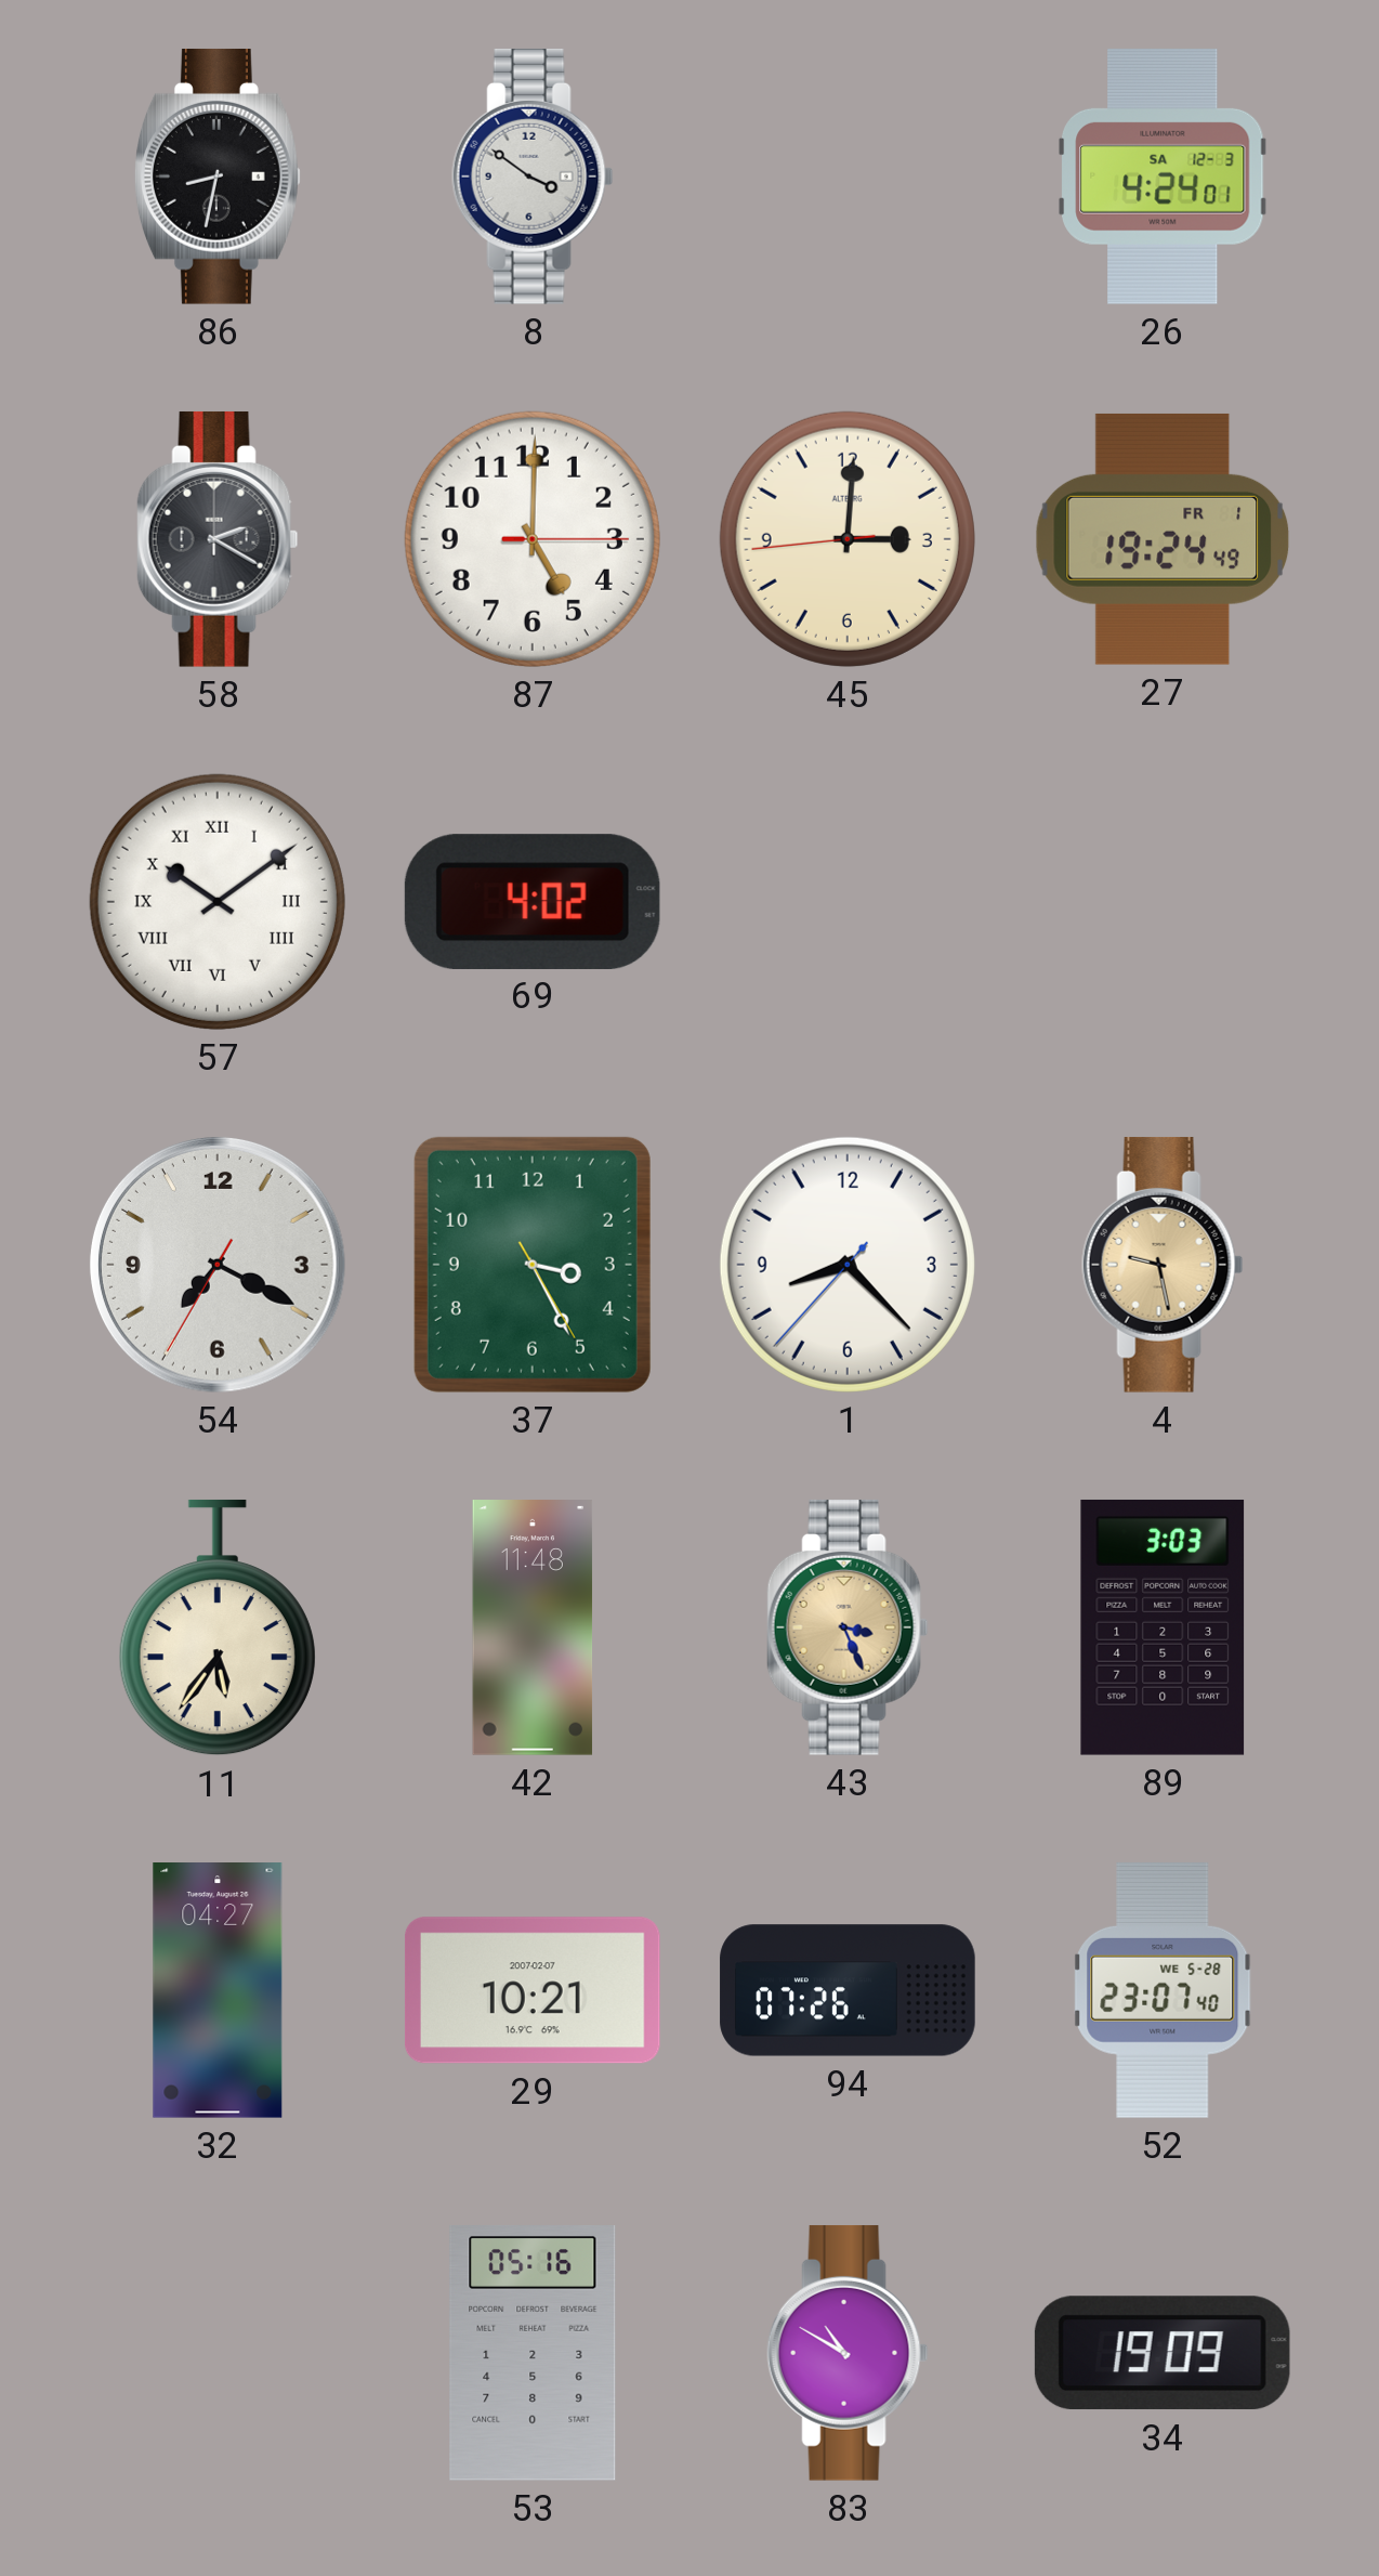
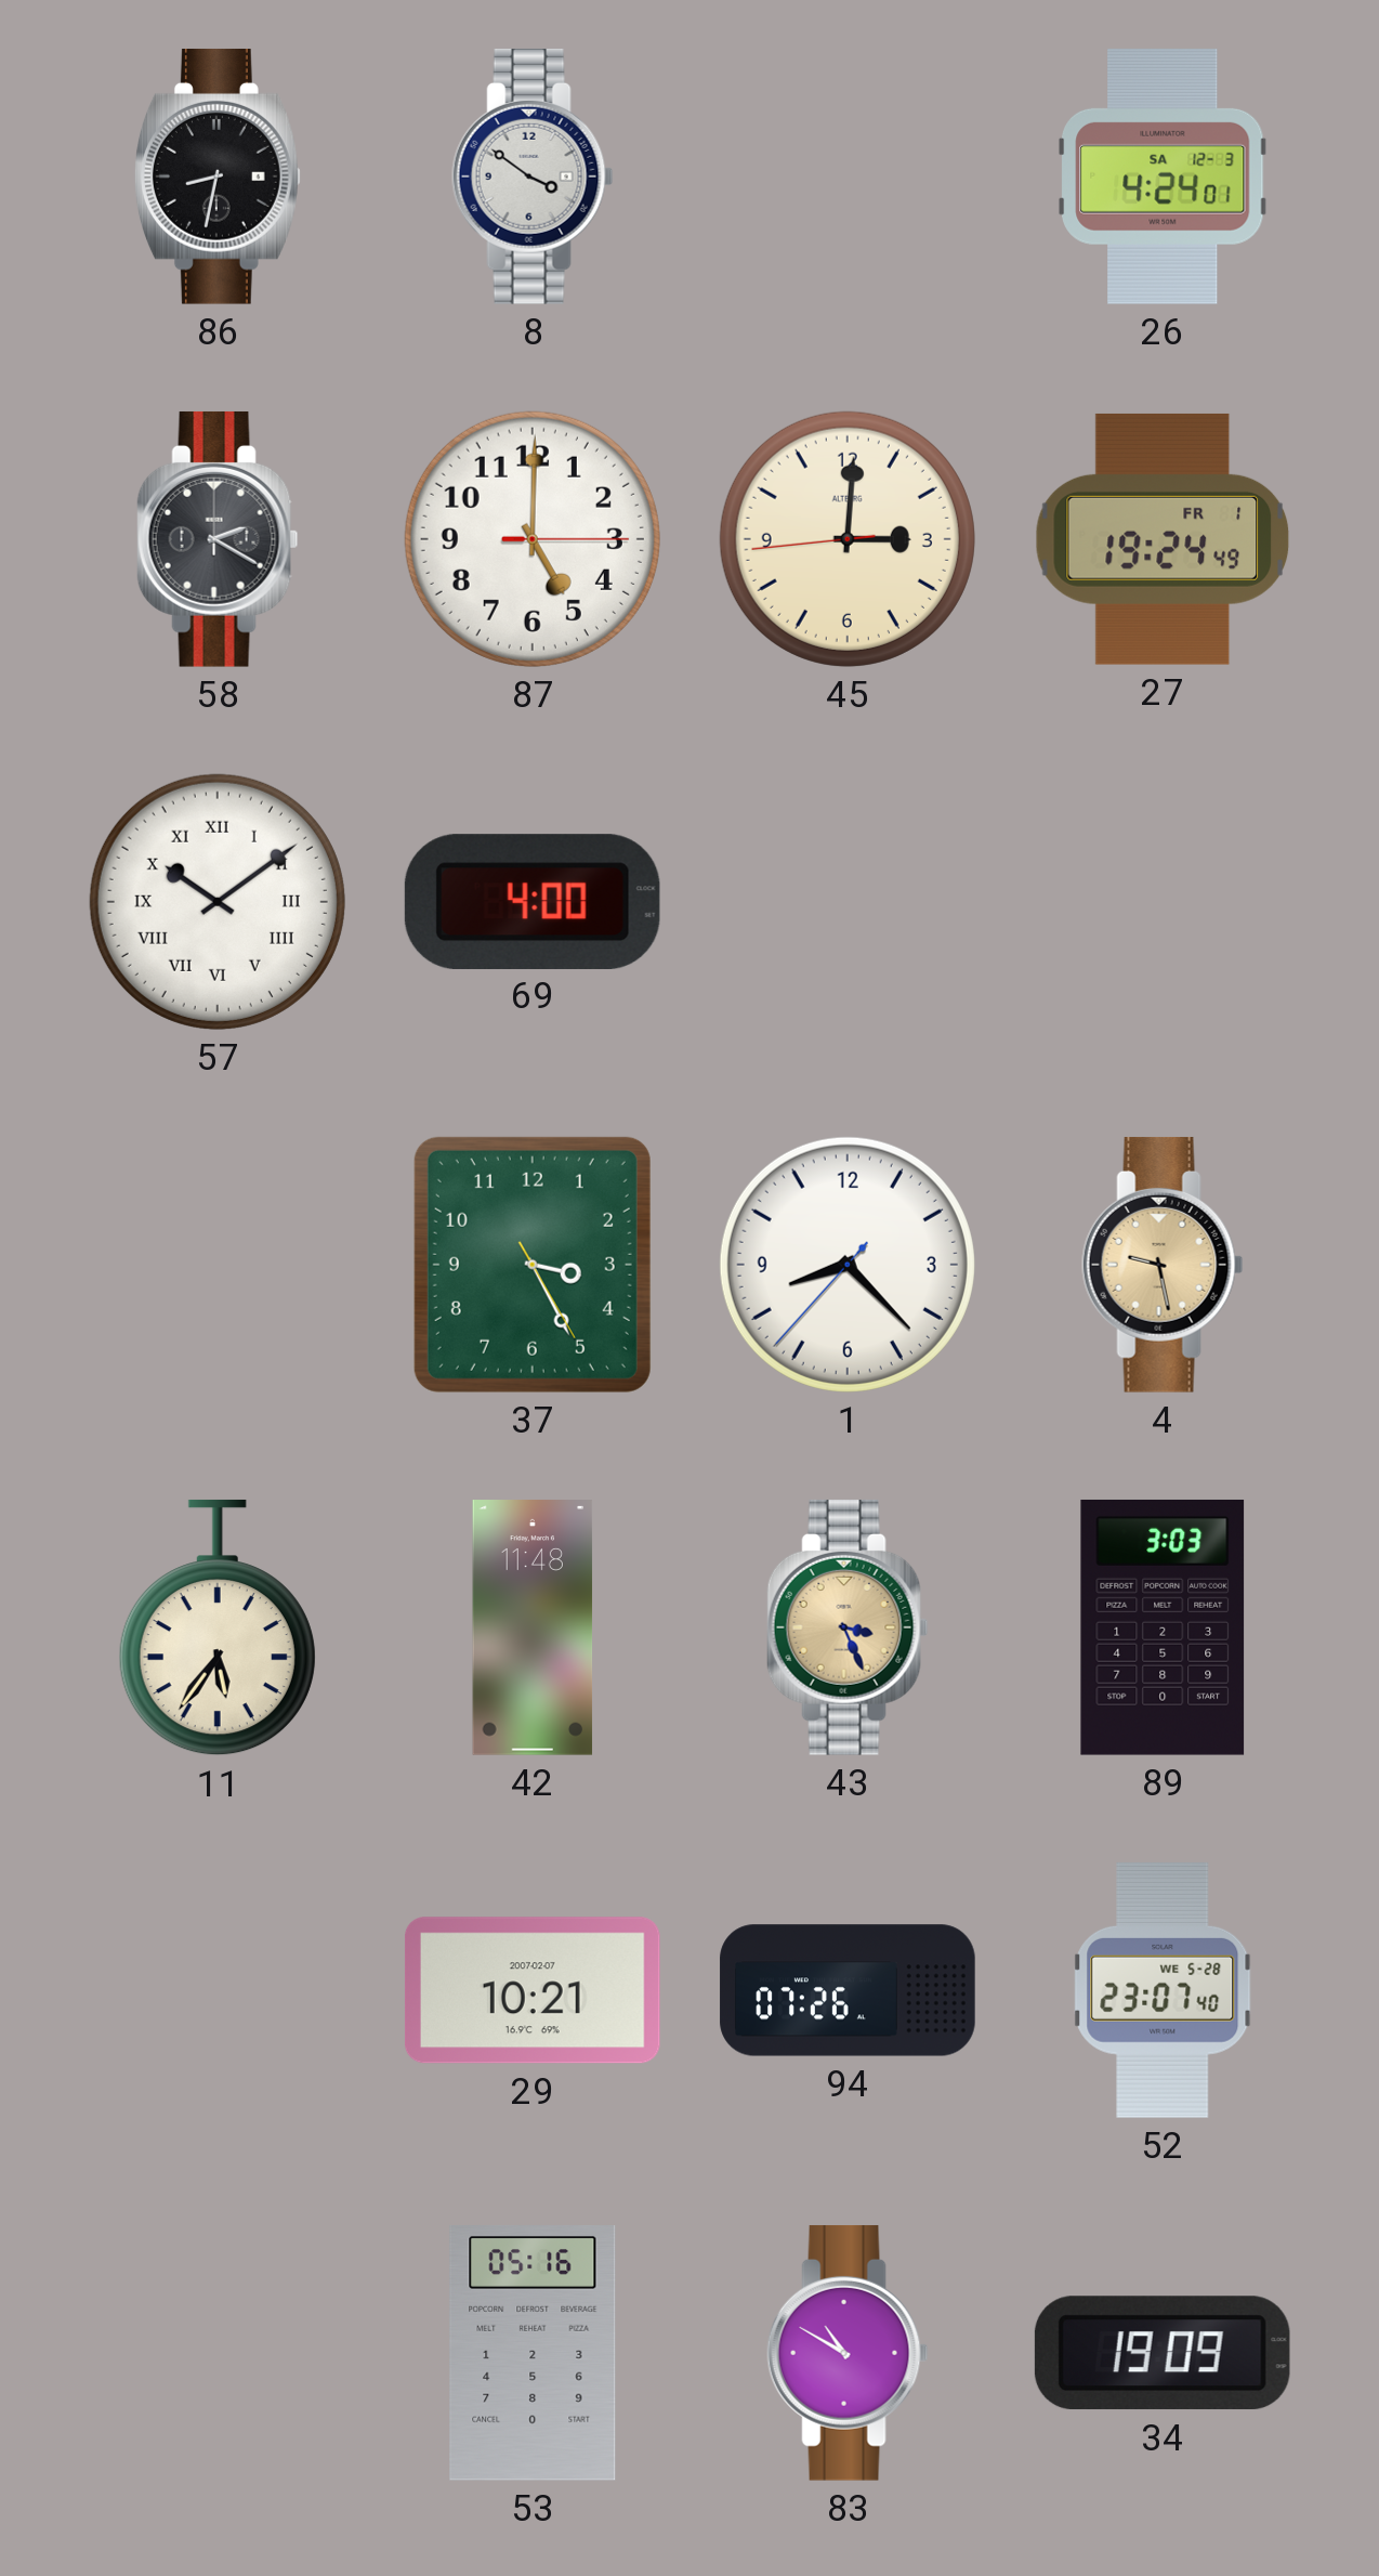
69: 4:02 -> 4:00 (533, 901)
54: 7:19 -> none (218, 1265)
32: 04:27 -> none (218, 1991)
